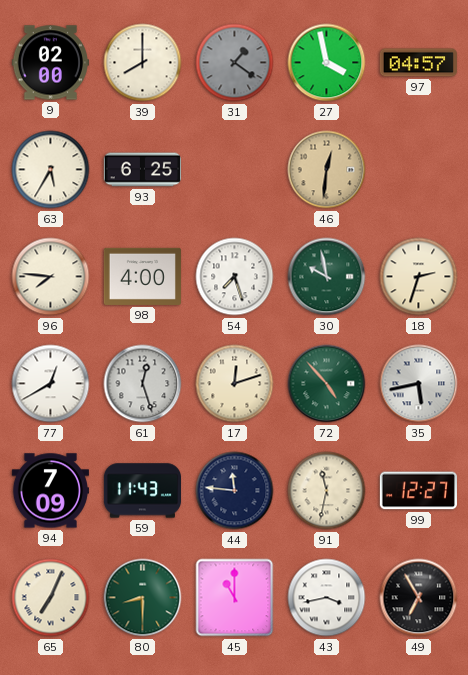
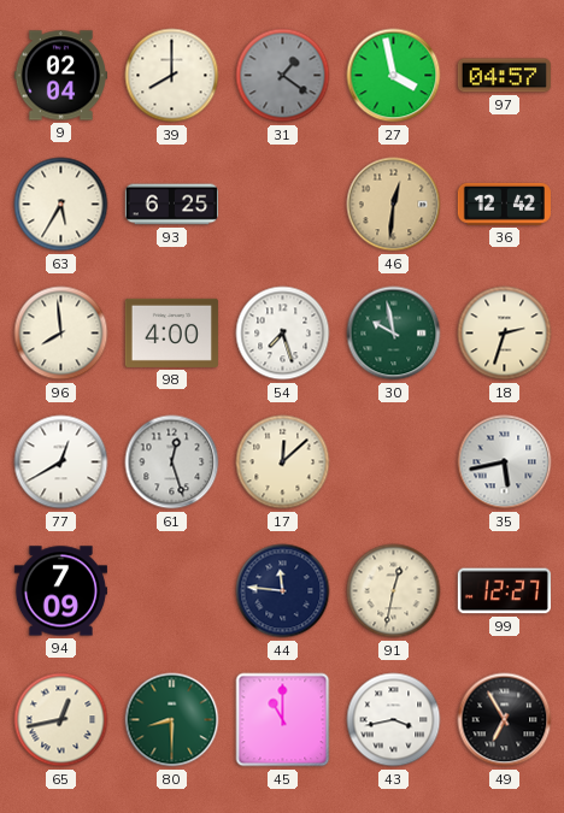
9: 02:00 -> 02:04 (60, 76)
36: none -> 12:42 (504, 204)
96: 7:46 -> 7:59 (61, 334)
17: 12:12 -> 12:08 (283, 463)
72: 4:53 -> none (327, 384)
59: 11:43 -> none (142, 491)
91: 11:32 -> 12:32 (394, 591)
65: 7:04 -> 12:43 (61, 720)
